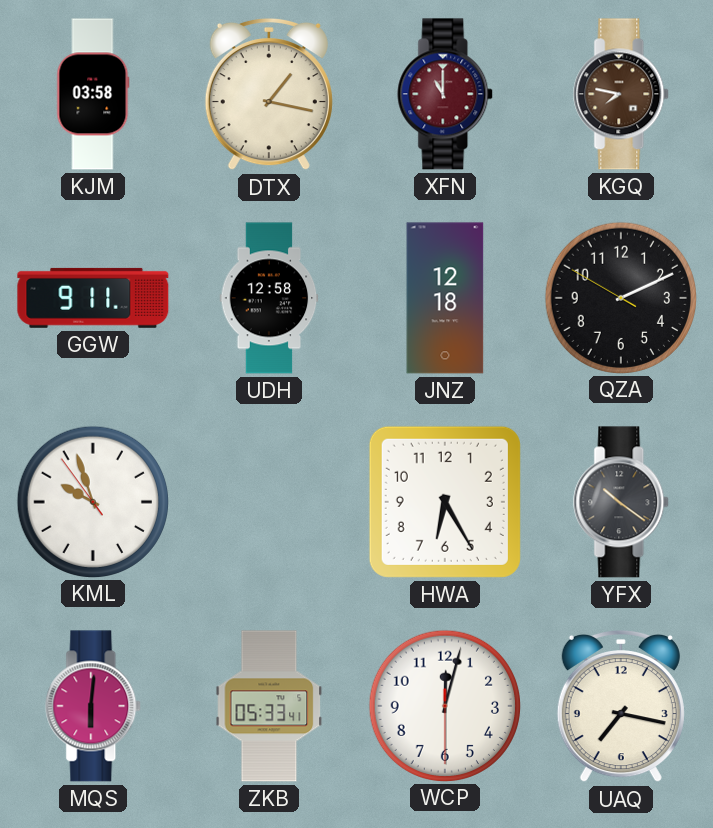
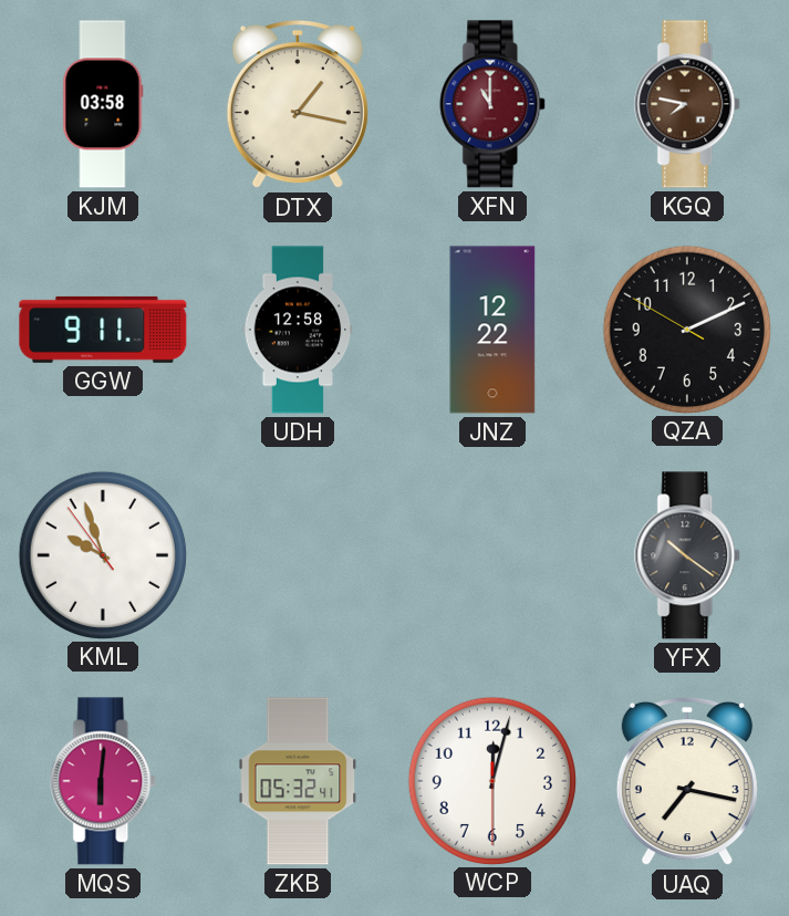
JNZ: 12:18 -> 12:22 (492, 330)
HWA: 6:25 -> none (445, 502)
ZKB: 05:33 -> 05:32 (298, 781)
